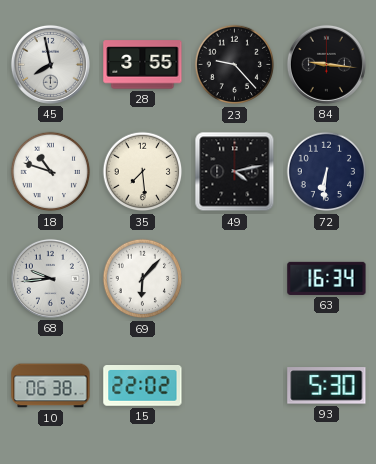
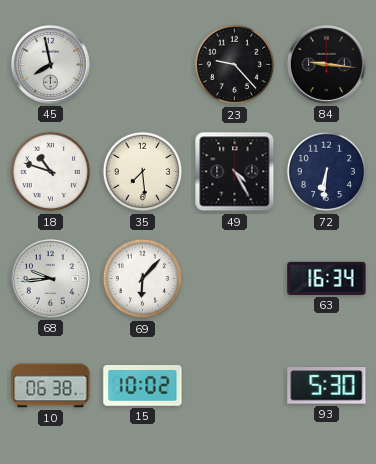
28: 3:55 -> none (143, 65)
49: 4:13 -> 4:25 (235, 172)
15: 22:02 -> 10:02 (143, 386)
